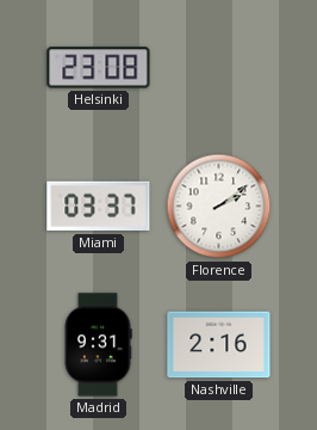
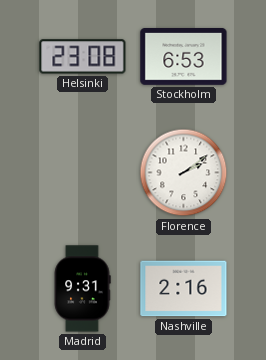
Stockholm: none -> 6:53 (184, 57)
Miami: 03:37 -> none (99, 207)
